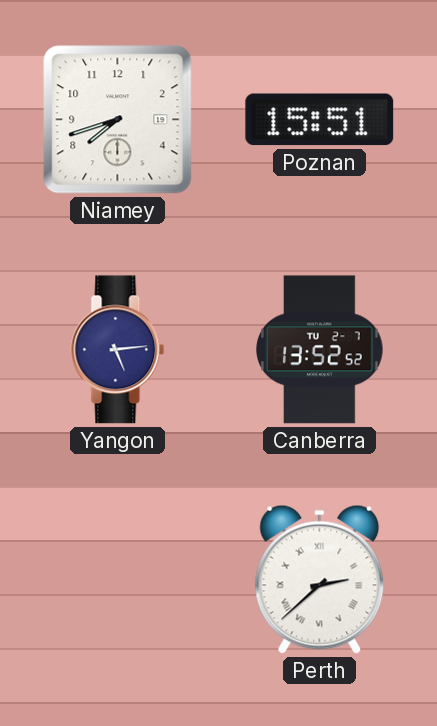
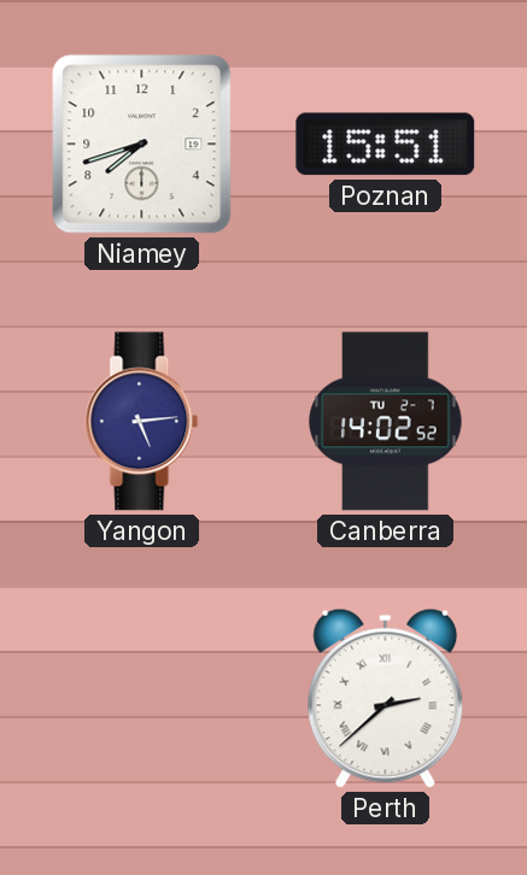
Canberra: 13:52 -> 14:02 (386, 422)
